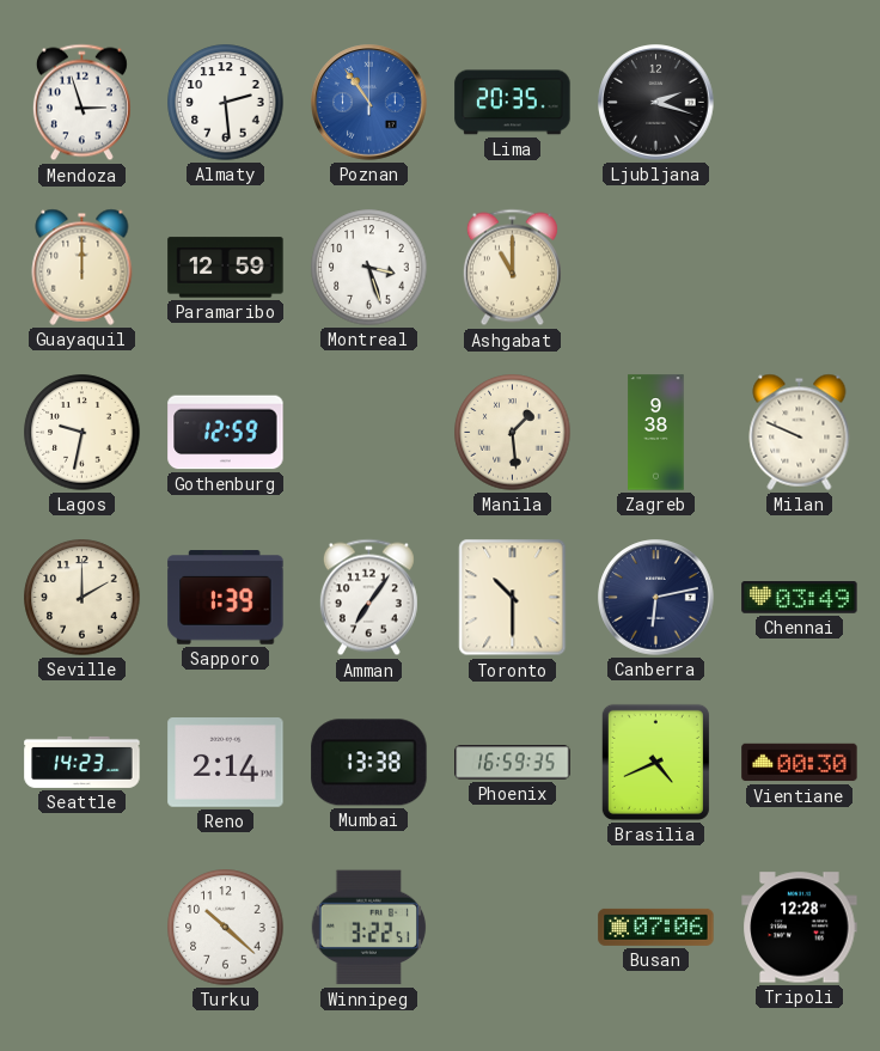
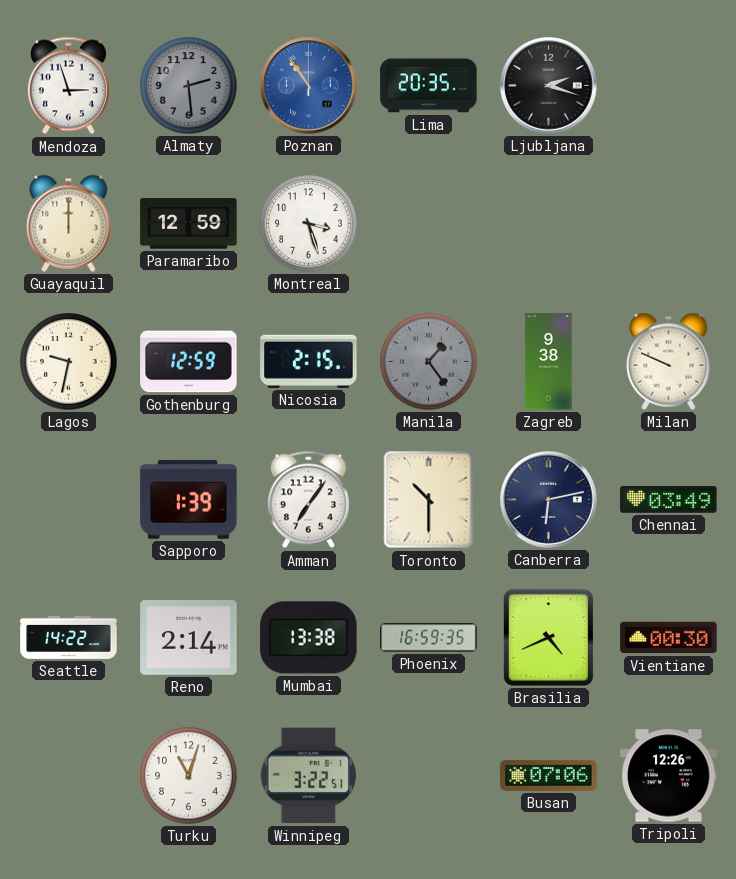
Almaty dial: white -> grey (189, 86)
Ashgabat: 11:00 -> none (512, 268)
Nicosia: none -> 2:15 (309, 361)
Manila: 1:29 -> 1:24 (429, 362)
Manila dial: cream -> grey (429, 362)
Seville: 2:00 -> none (82, 598)
Seattle: 14:23 -> 14:22 (69, 637)
Turku: 10:22 -> 11:03 (189, 776)
Tripoli: 12:28 -> 12:26 (669, 776)
